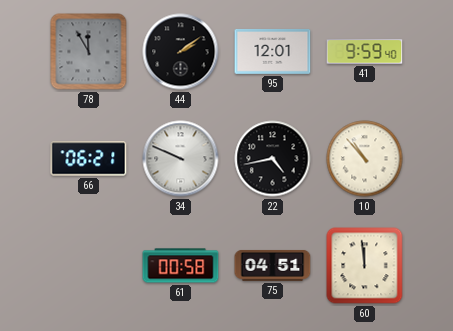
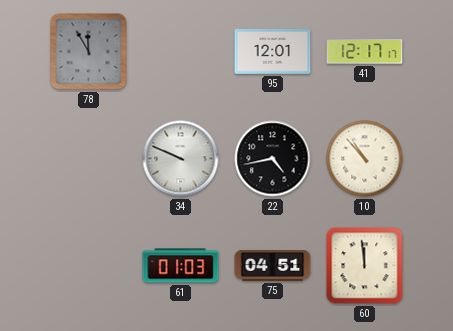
44: 2:09 -> none (181, 52)
41: 9:59 -> 12:17 (365, 52)
66: 06:21 -> none (89, 159)
61: 00:58 -> 01:03 (181, 266)
